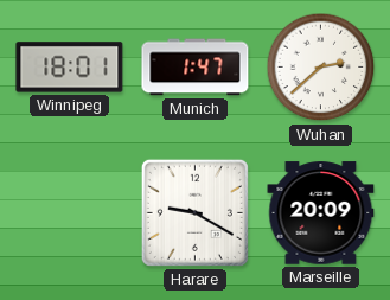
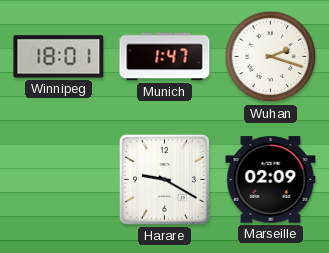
Wuhan: 2:38 -> 2:18 (271, 57)
Marseille: 20:09 -> 02:09 (271, 180)
